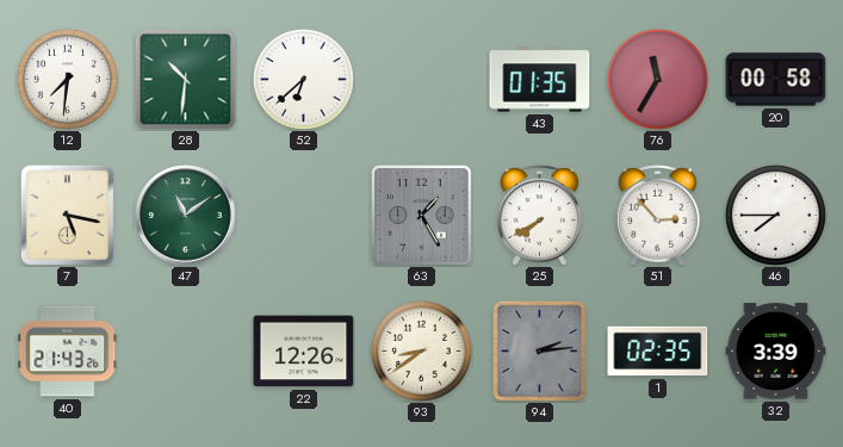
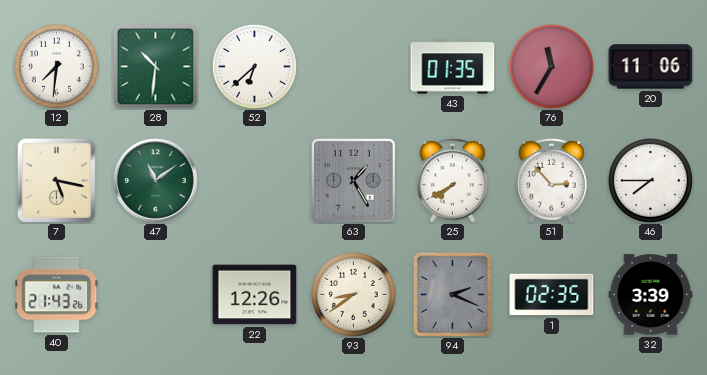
20: 00:58 -> 11:06 (651, 67)
94: 2:14 -> 2:19 (452, 294)
